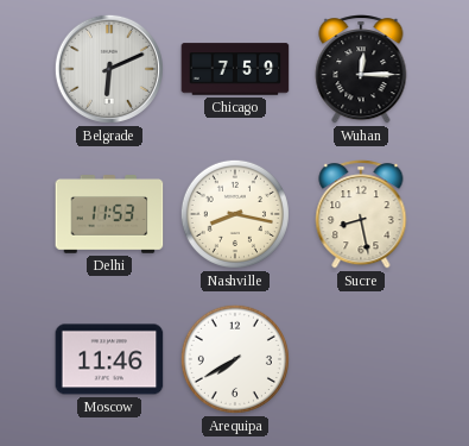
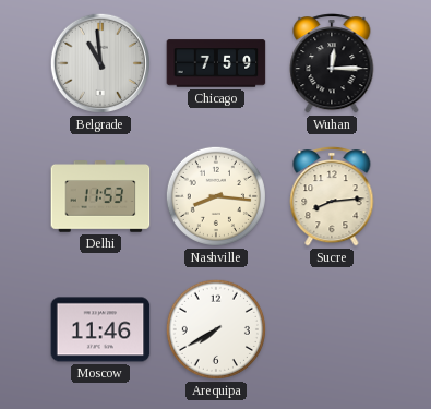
Belgrade: 6:11 -> 10:59 (100, 63)
Nashville: 8:17 -> 8:16 (216, 196)
Sucre: 8:28 -> 8:14 (332, 196)
